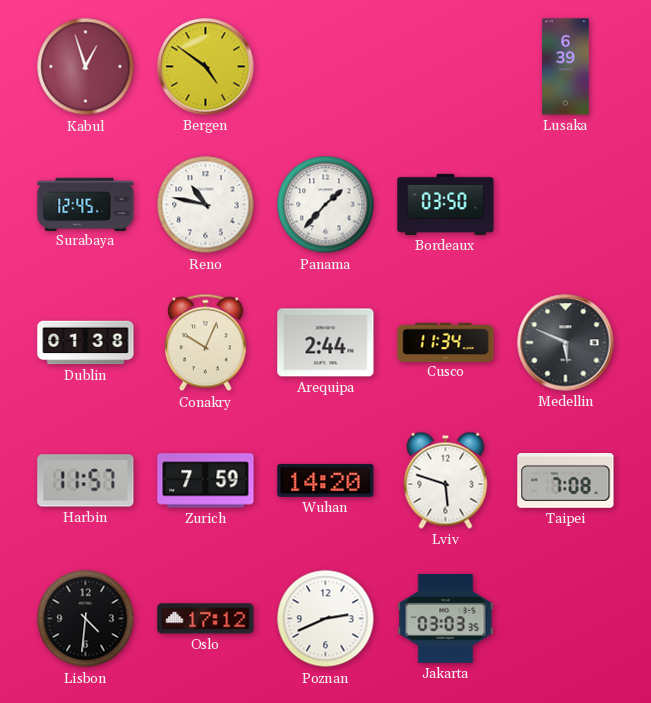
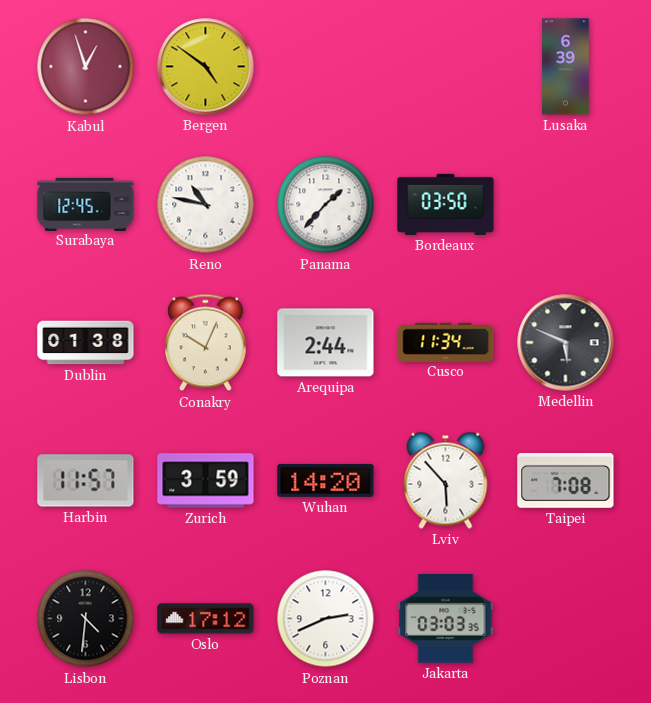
Zurich: 7:59 -> 3:59 (206, 481)
Lviv: 5:48 -> 5:53 (446, 480)
